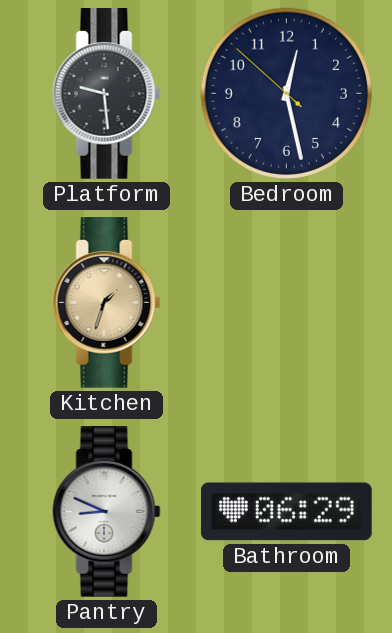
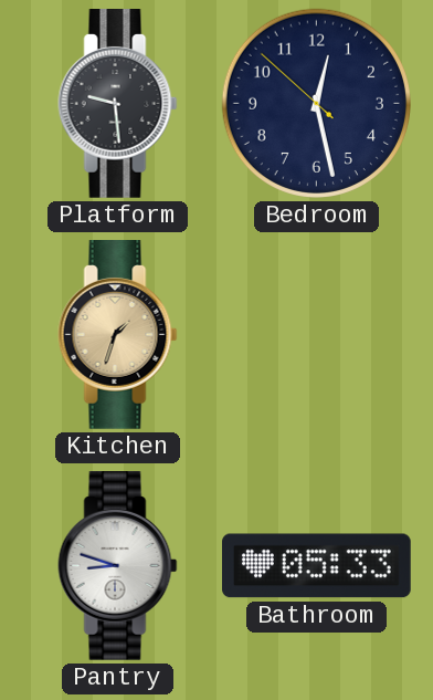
Pantry: 8:49 -> 8:48 (118, 566)
Bathroom: 06:29 -> 05:33 (317, 566)
